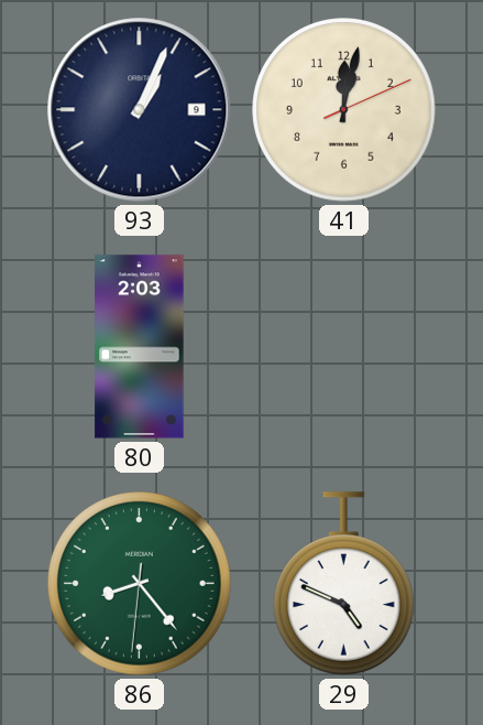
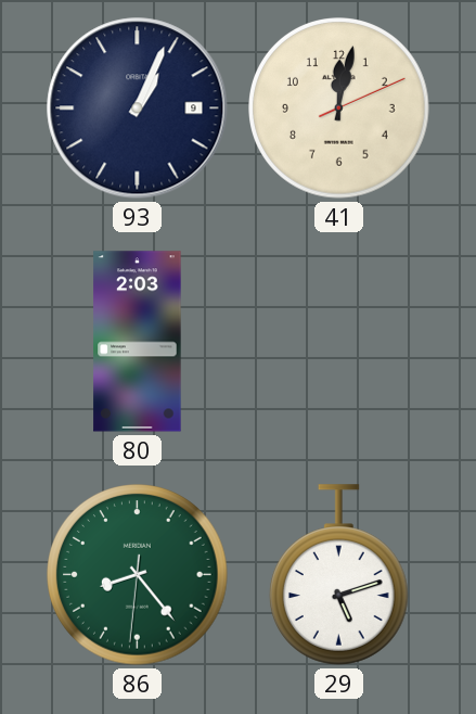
29: 4:49 -> 5:12 (338, 575)
